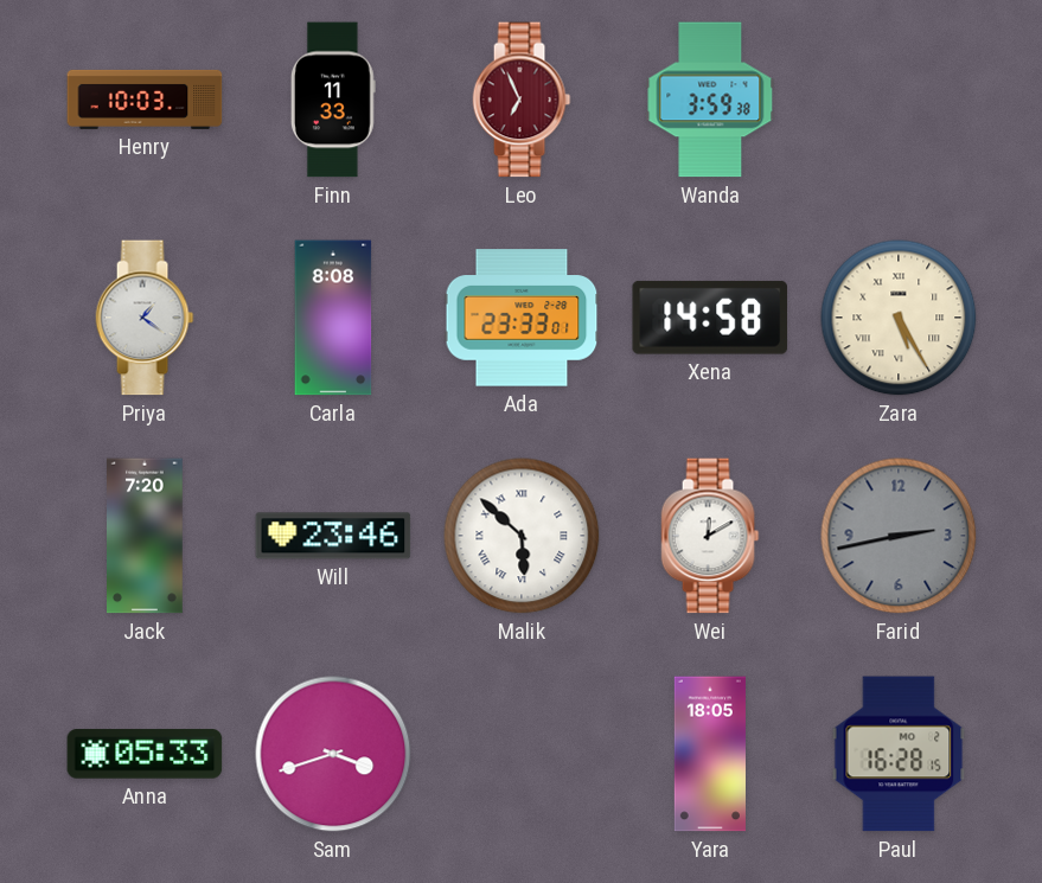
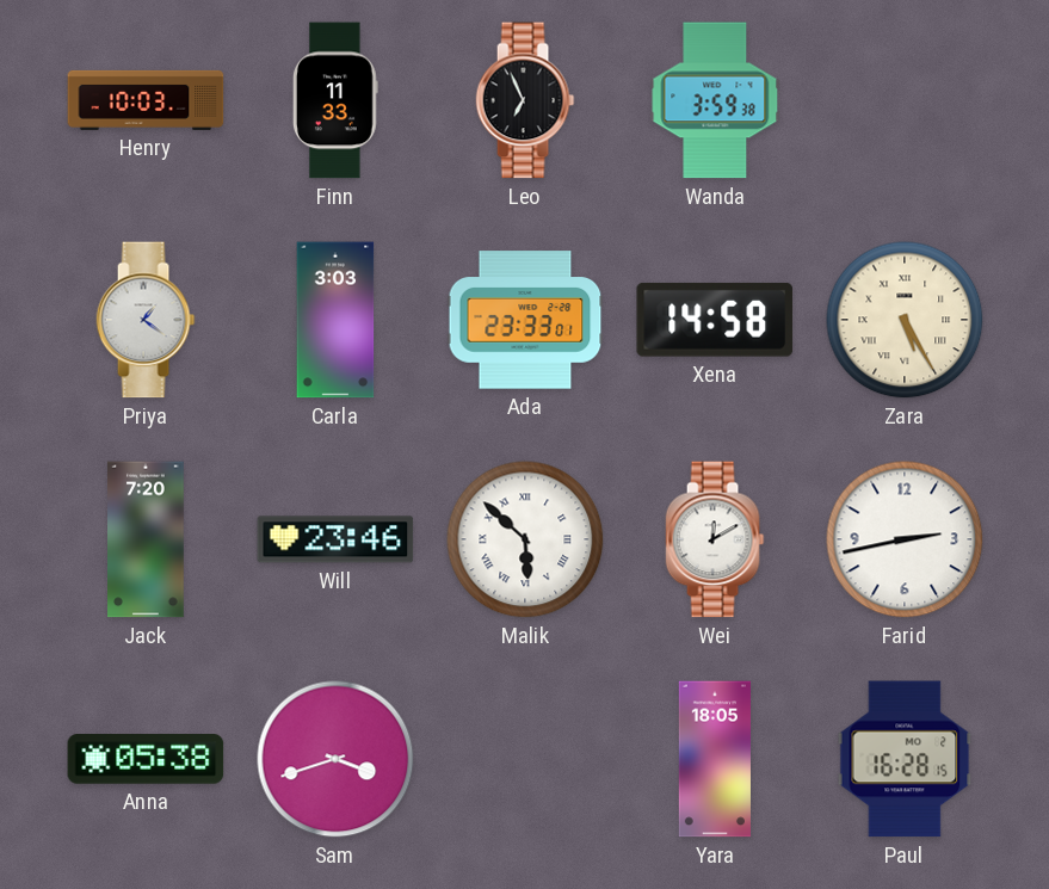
Leo dial: burgundy -> black (525, 100)
Carla: 8:08 -> 3:03 (335, 320)
Farid dial: grey -> white (905, 539)
Anna: 05:33 -> 05:38 (146, 759)
